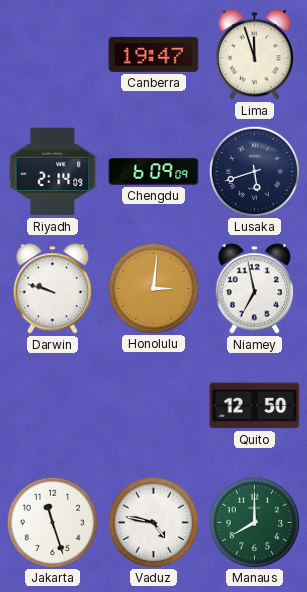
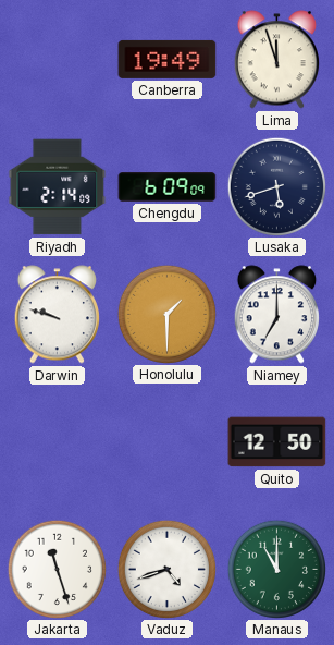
Canberra: 19:47 -> 19:49 (168, 59)
Honolulu: 3:01 -> 1:30 (166, 314)
Niamey: 6:58 -> 7:00 (276, 315)
Vaduz: 4:47 -> 4:42 (166, 569)
Manaus: 8:00 -> 11:00 (276, 569)
